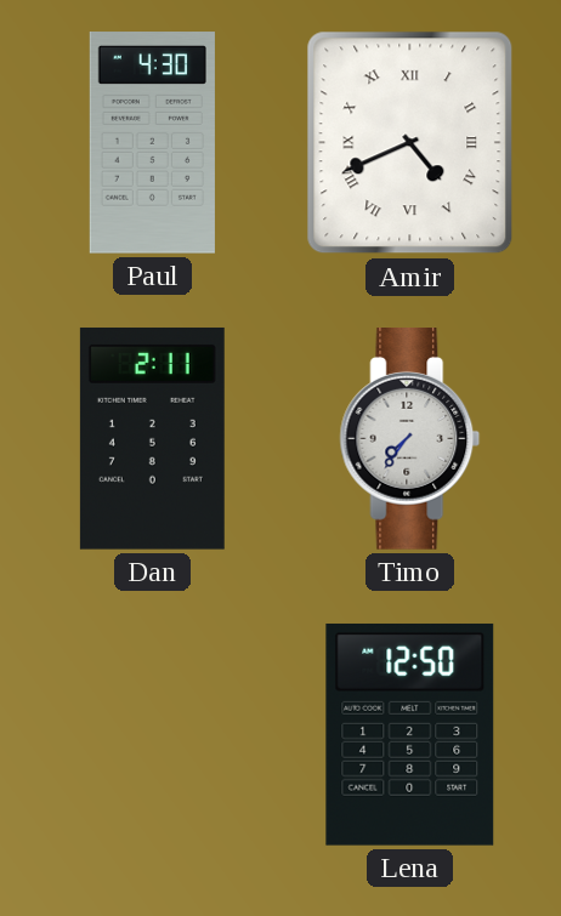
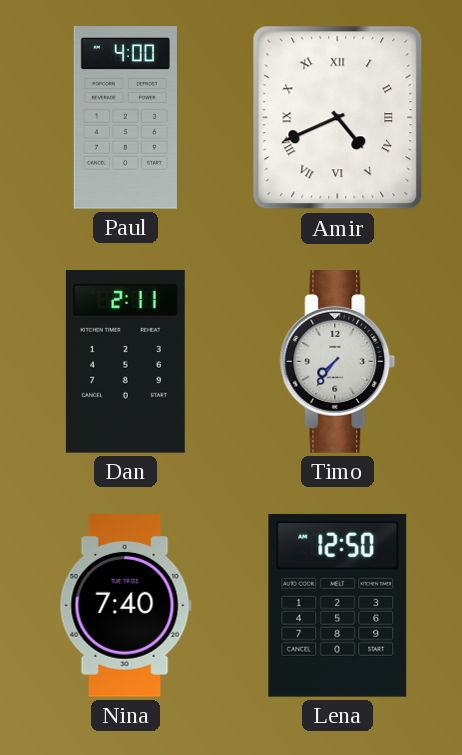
Paul: 4:30 -> 4:00 (125, 118)
Nina: none -> 7:40 (125, 606)
